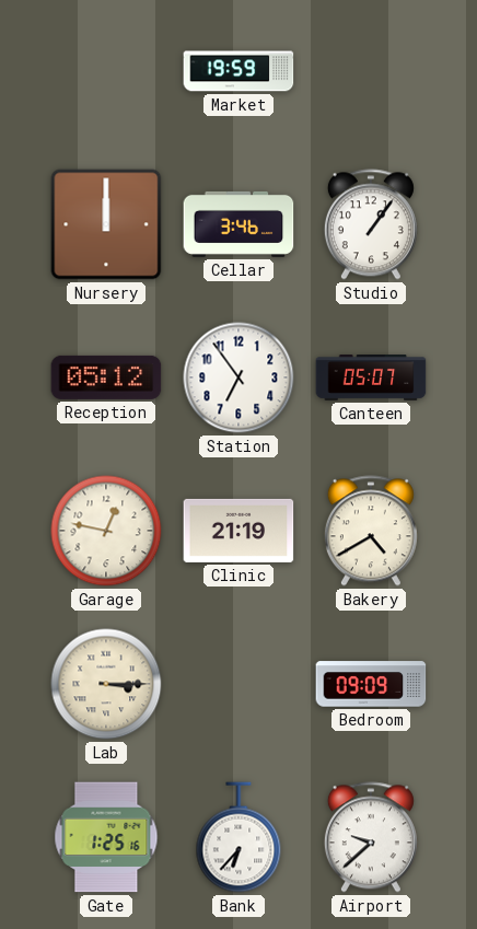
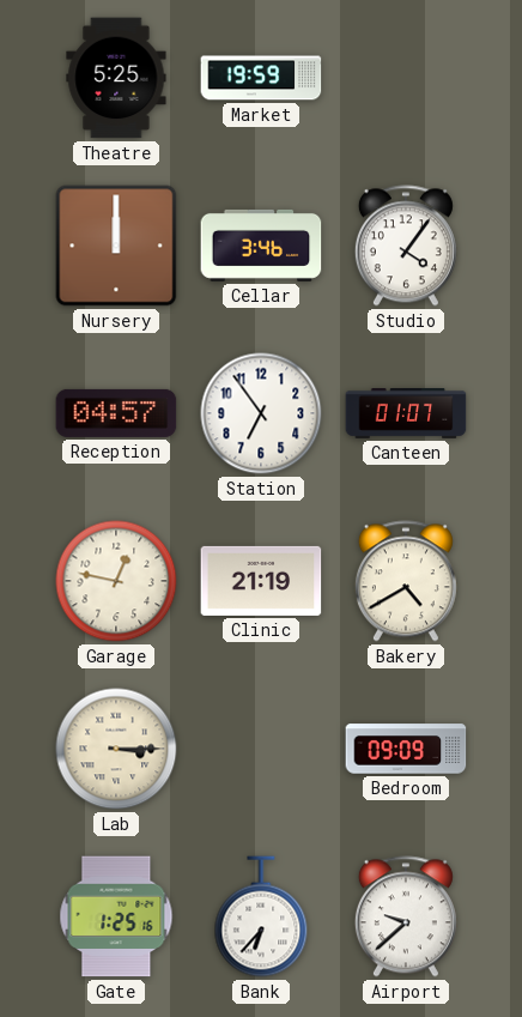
Theatre: none -> 5:25 (116, 78)
Studio: 1:06 -> 4:06 (406, 246)
Reception: 05:12 -> 04:57 (116, 413)
Canteen: 05:07 -> 01:07 (406, 414)
